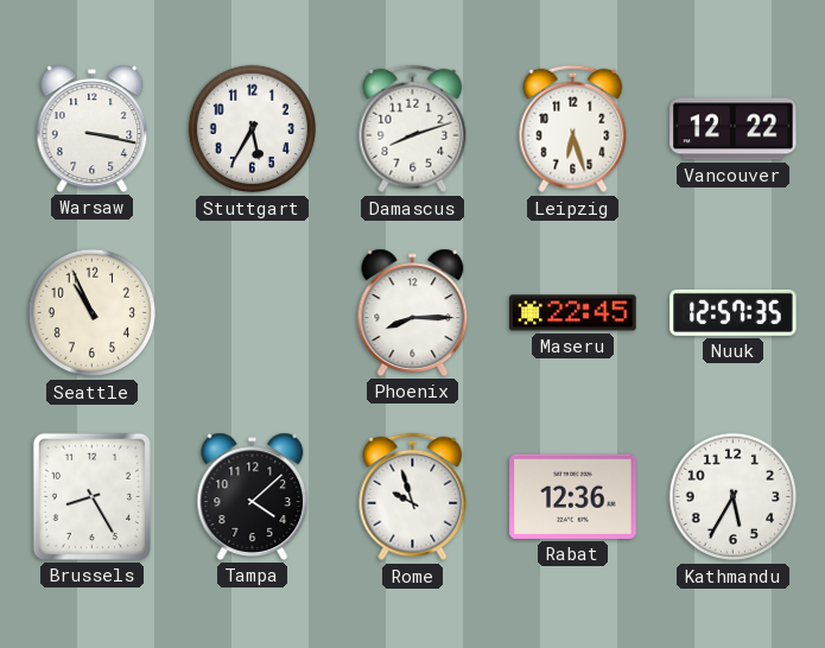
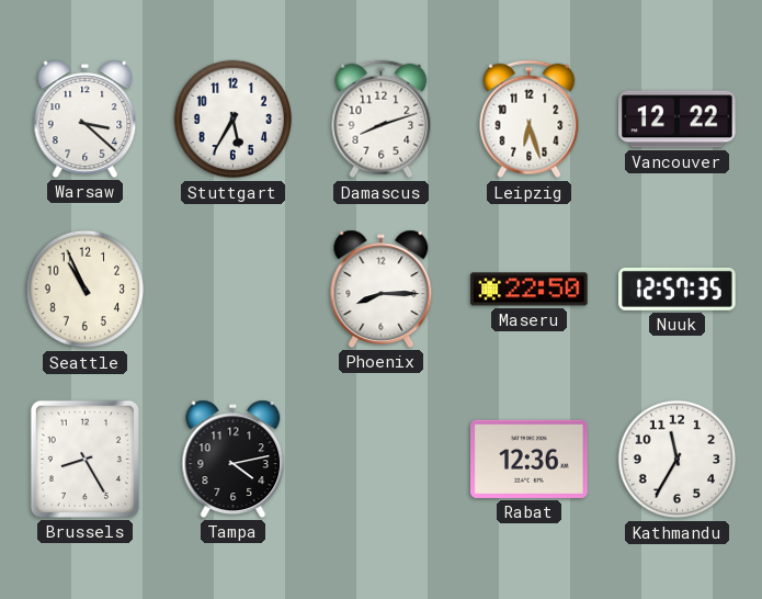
Warsaw: 3:17 -> 3:22 (86, 118)
Maseru: 22:45 -> 22:50 (530, 290)
Tampa: 4:08 -> 4:13 (234, 459)
Rome: 9:57 -> none (413, 497)
Kathmandu: 5:35 -> 11:35 (678, 460)
